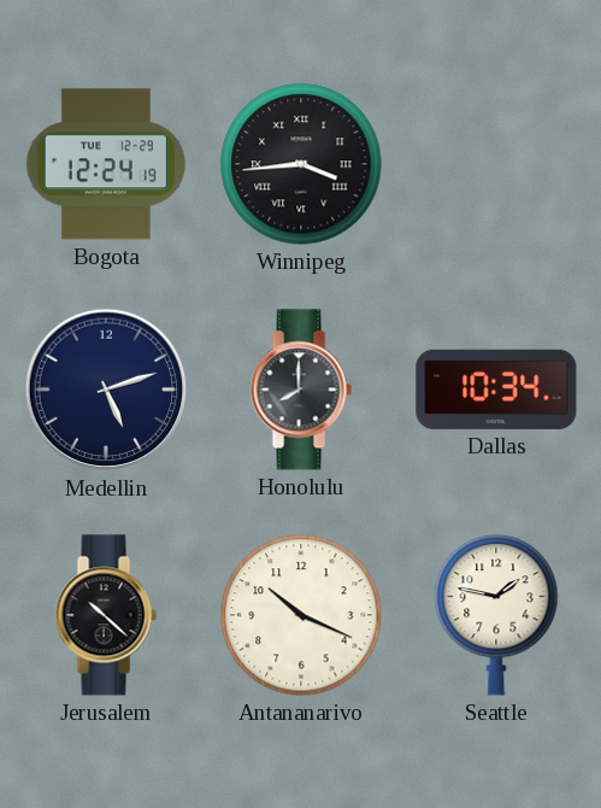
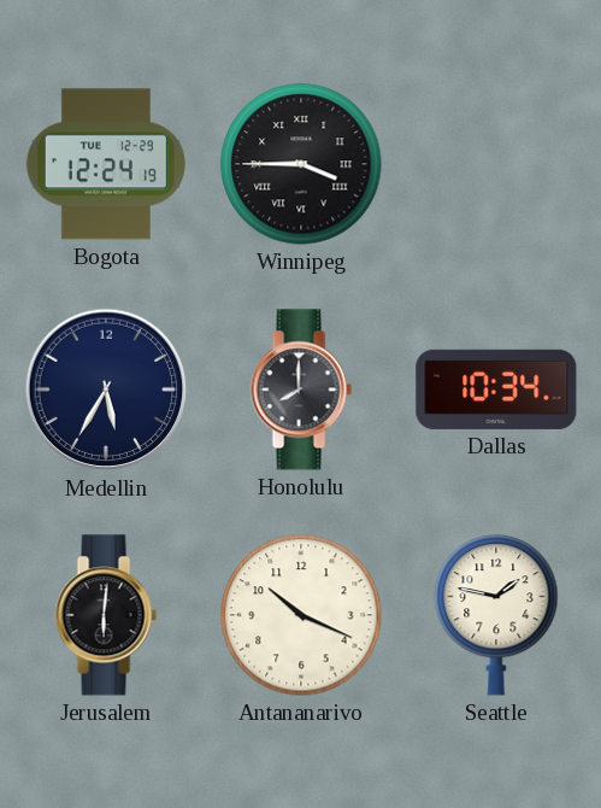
Winnipeg: 3:44 -> 3:45 (301, 164)
Medellin: 5:12 -> 5:35 (106, 390)
Jerusalem: 10:22 -> 6:01 (106, 615)
